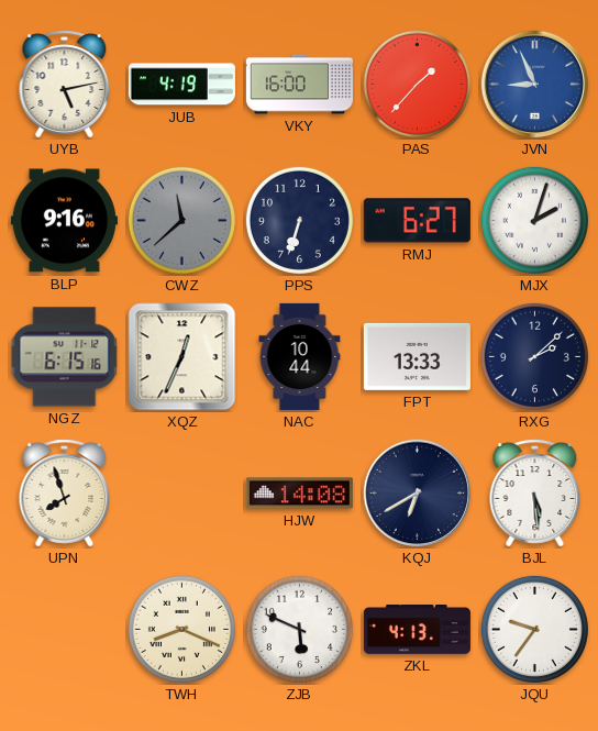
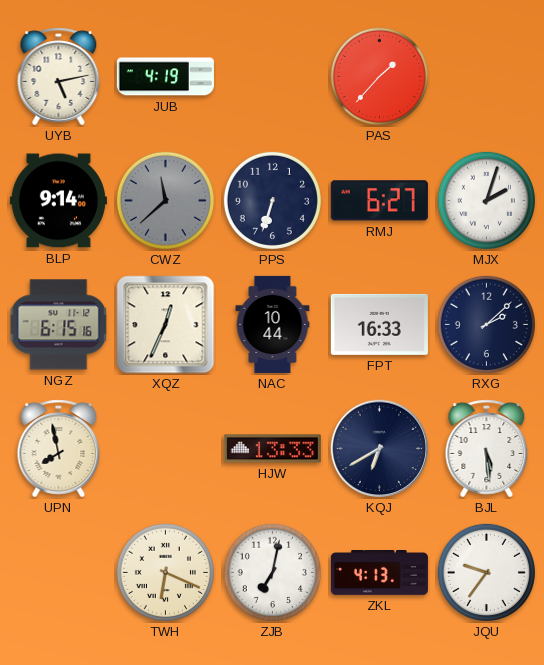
VKY: 16:00 -> none (299, 85)
JVN: 8:56 -> none (535, 85)
BLP: 9:16 -> 9:14 (58, 201)
FPT: 13:33 -> 16:33 (379, 324)
UPN: 7:57 -> 7:58 (59, 449)
HJW: 14:08 -> 13:33 (272, 449)
TWH: 8:19 -> 6:19 (165, 572)
ZJB: 5:49 -> 7:02 (272, 572)
